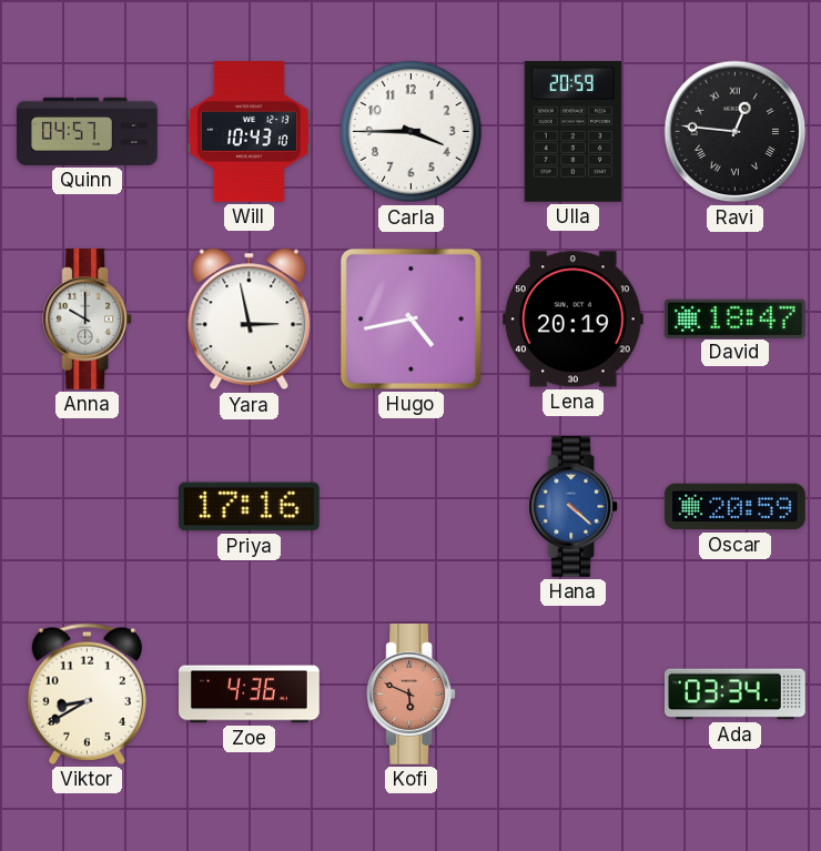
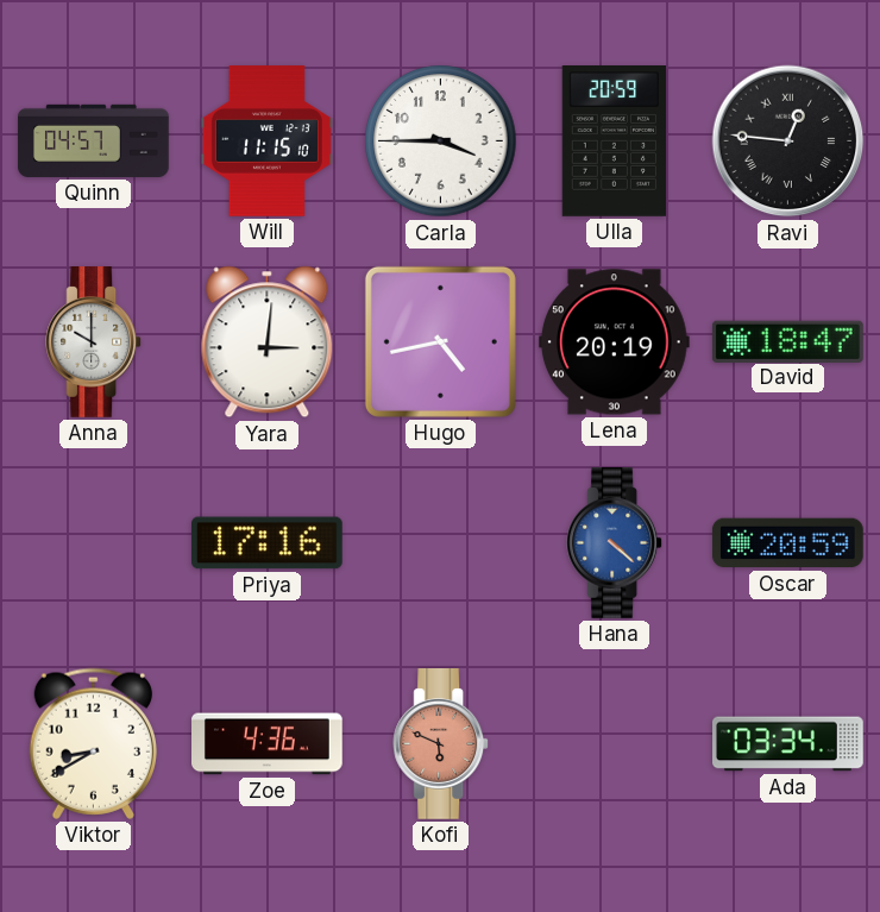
Will: 10:43 -> 11:15 (266, 141)
Yara: 2:58 -> 3:01 (268, 342)
